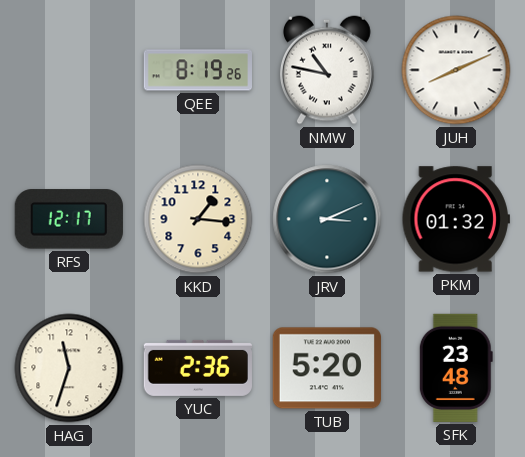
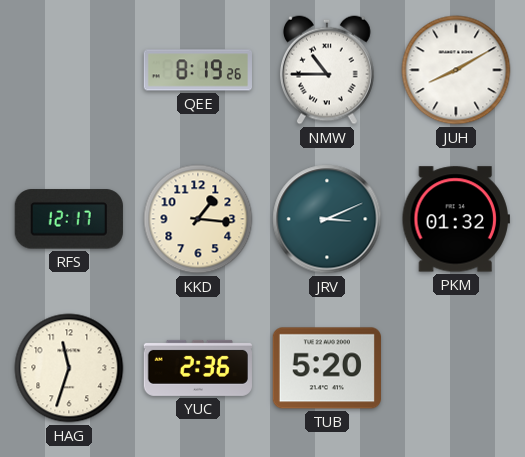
NMW: 10:47 -> 10:45 (327, 70)
JUH: 8:11 -> 8:10 (456, 70)
SFK: 23:48 -> none (456, 368)
